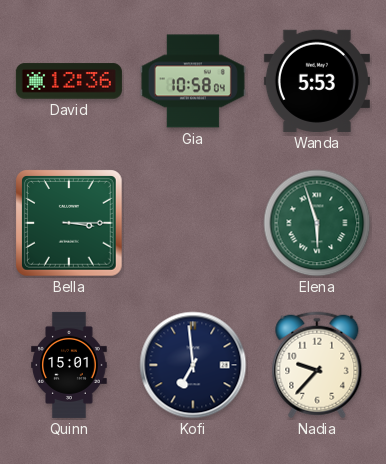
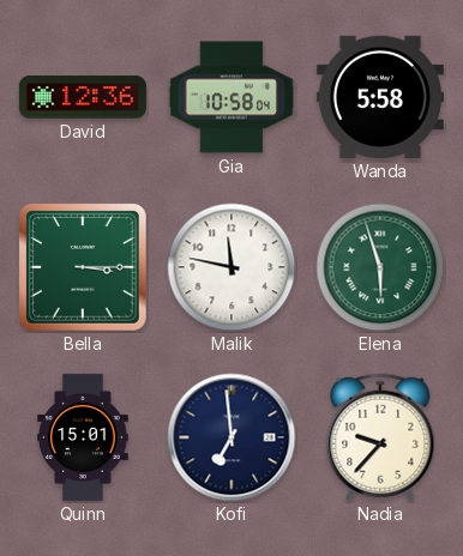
Wanda: 5:53 -> 5:58 (380, 97)
Malik: none -> 11:47 (231, 267)
